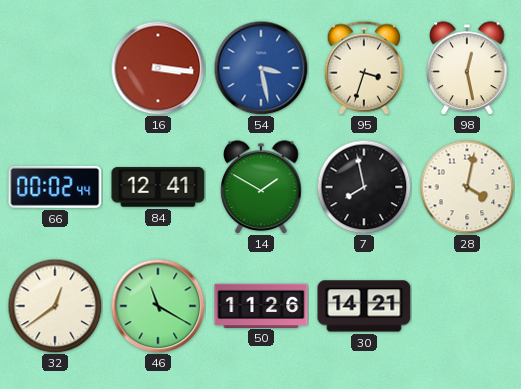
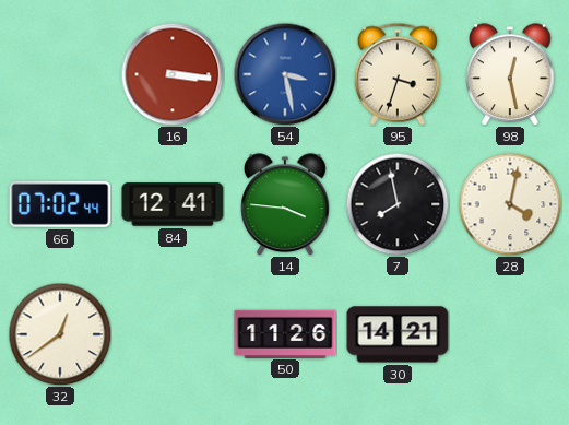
66: 00:02 -> 07:02 (60, 204)
14: 1:50 -> 3:46 (285, 204)
46: 11:20 -> none (158, 306)
